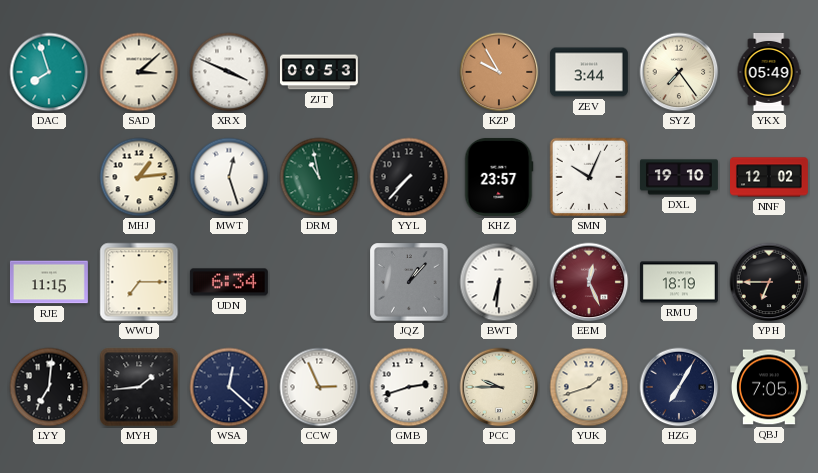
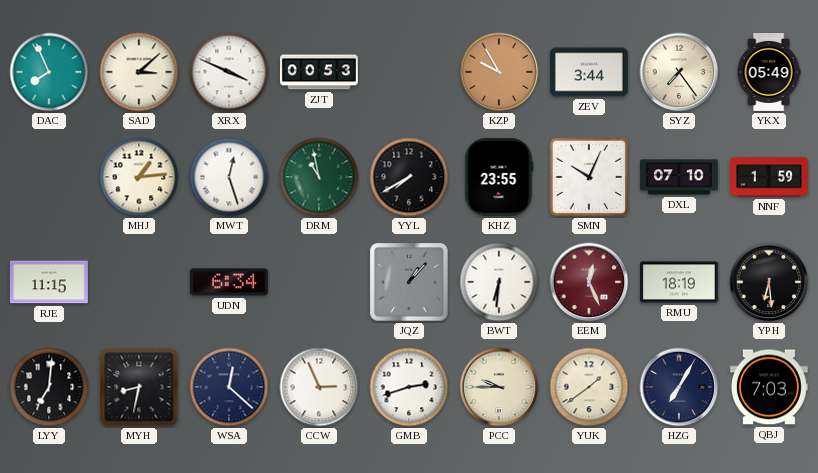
DAC: 7:57 -> 7:56 (49, 72)
YYL: 7:37 -> 7:40 (409, 177)
KHZ: 23:57 -> 23:55 (499, 177)
DXL: 19:10 -> 07:10 (679, 177)
NNF: 12:02 -> 1:59 (770, 177)
WWU: 7:15 -> none (139, 282)
YPH: 6:45 -> 6:29 (769, 282)
MYH: 1:44 -> 8:32 (139, 387)
YUK: 1:42 -> 1:39 (589, 387)
QBJ: 7:05 -> 7:03 (769, 387)
